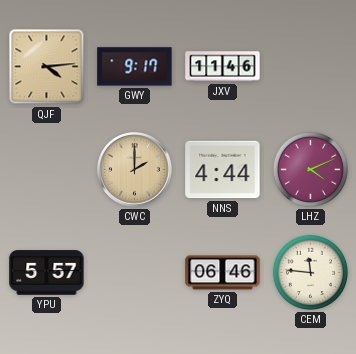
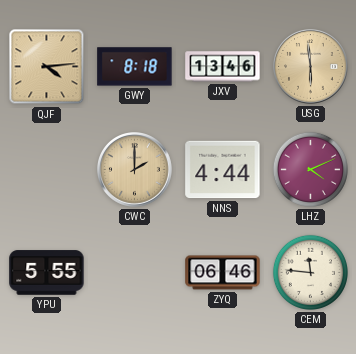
GWY: 9:17 -> 8:18 (135, 67)
JXV: 11:46 -> 13:46 (223, 67)
USG: none -> 5:59 (311, 67)
YPU: 5:57 -> 5:55 (47, 273)
